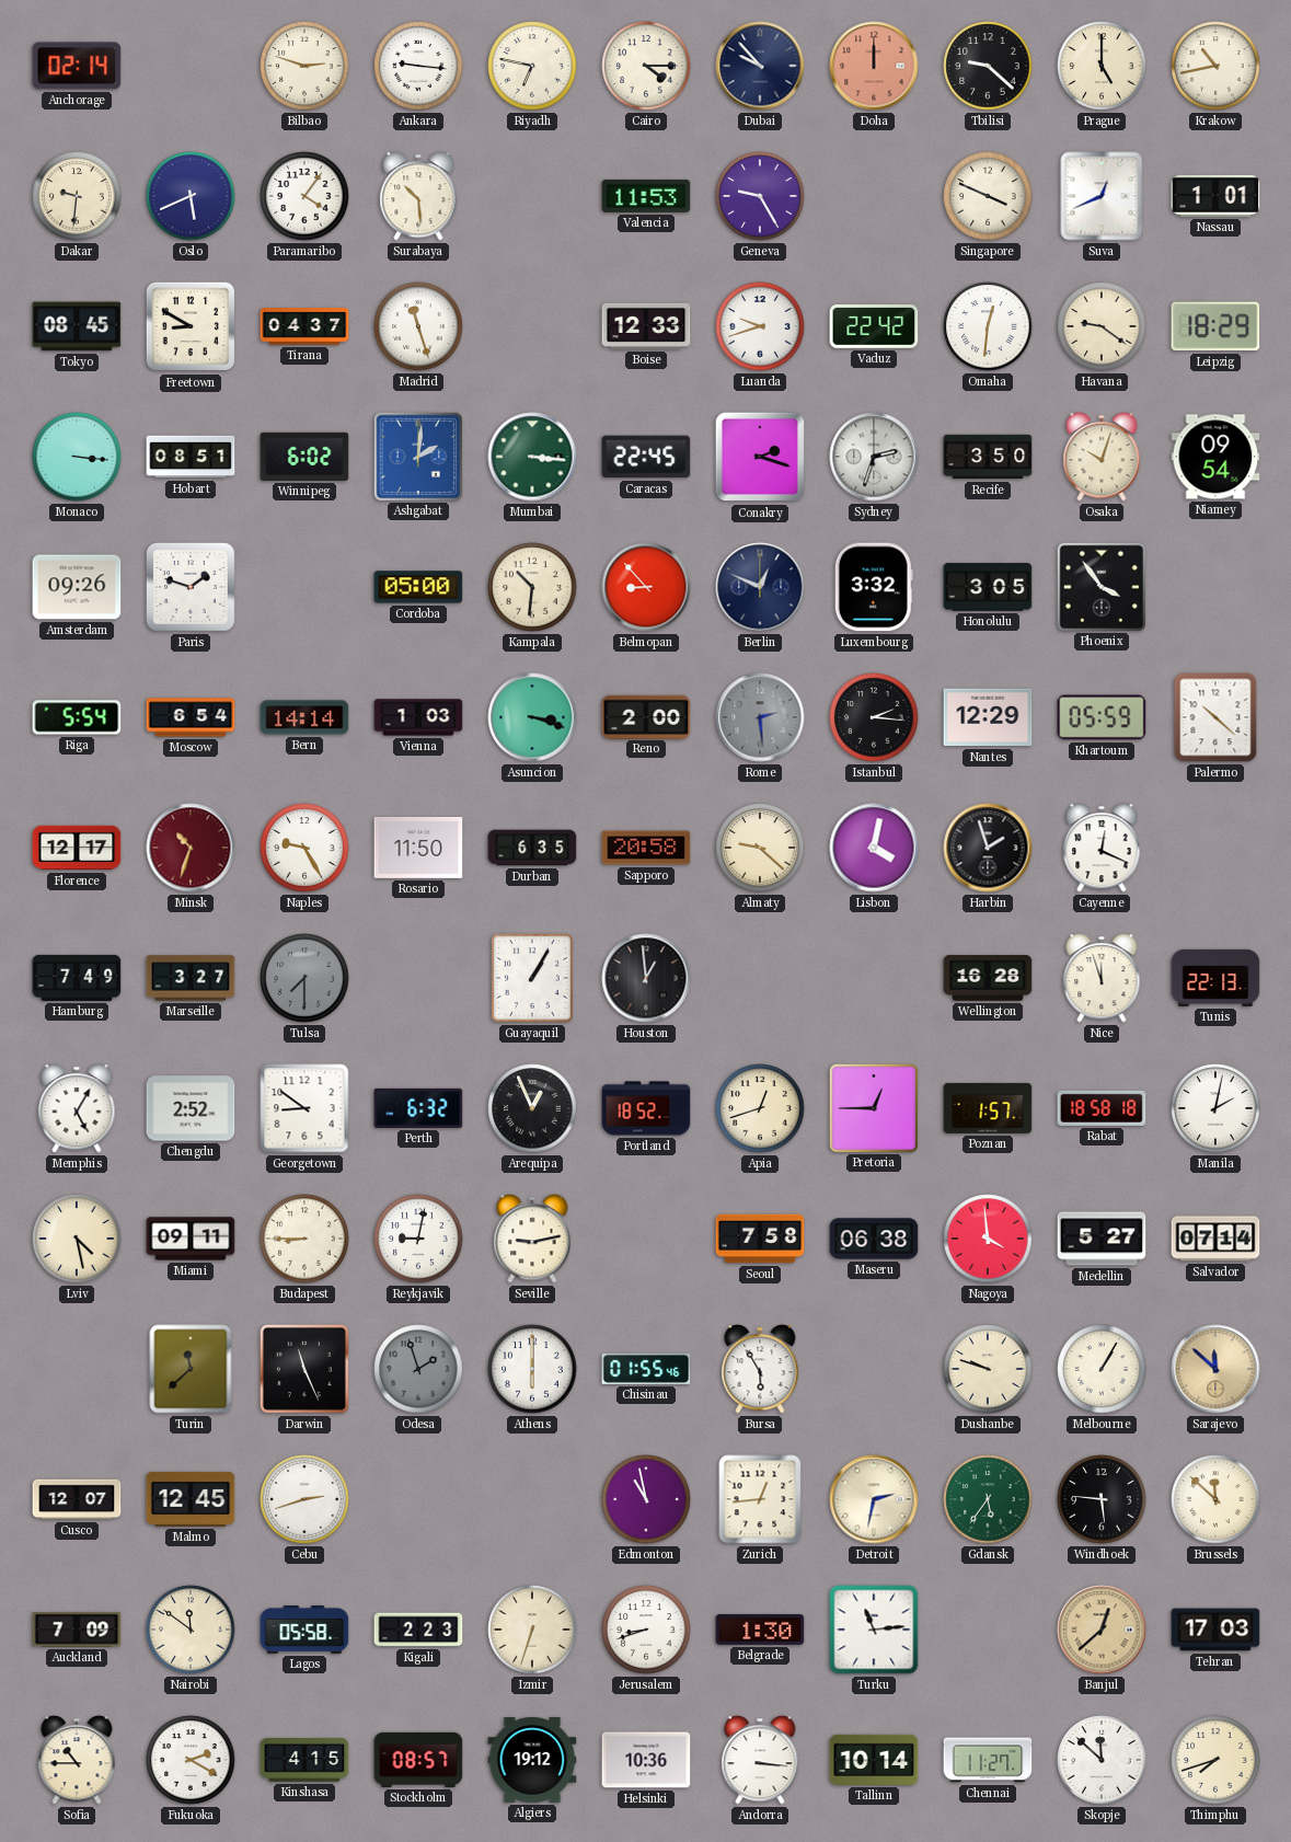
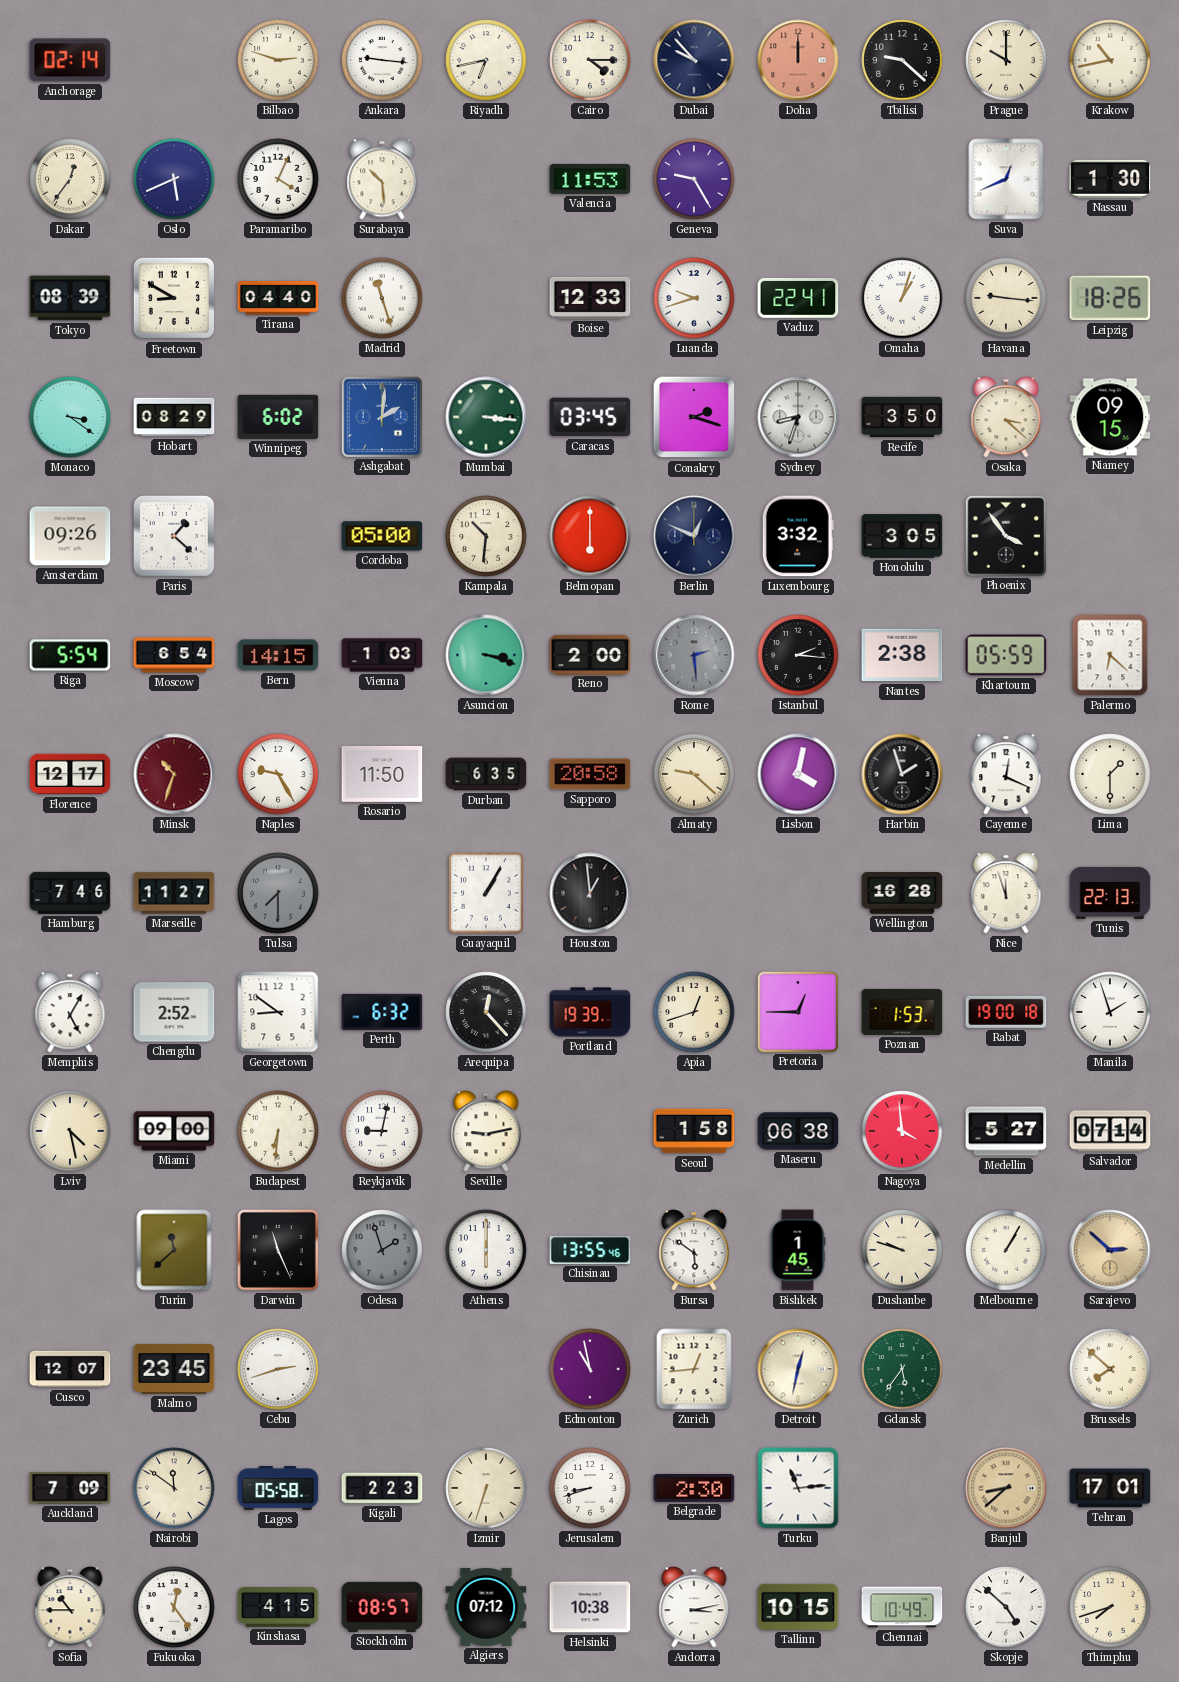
Riyadh: 6:47 -> 6:43 (486, 60)
Prague: 5:00 -> 10:00 (1006, 60)
Dakar: 9:31 -> 12:36 (70, 179)
Paramaribo: 4:06 -> 4:04 (278, 179)
Singapore: 3:49 -> none (988, 196)
Nassau: 1:01 -> 1:30 (1110, 179)
Tokyo: 08:45 -> 08:39 (70, 298)
Tirana: 04:37 -> 04:40 (278, 298)
Vaduz: 22:42 -> 22:41 (798, 298)
Omaha: 12:31 -> 1:03 (902, 298)
Havana: 9:21 -> 9:16 (1006, 298)
Leipzig: 18:29 -> 18:26 (1110, 298)
Monaco: 3:16 -> 3:21 (70, 417)
Hobart: 08:51 -> 08:29 (174, 417)
Caracas: 22:45 -> 03:45 (590, 417)
Sydney: 2:33 -> 8:33 (798, 417)
Osaka: 10:03 -> 3:22 (1006, 417)
Niamey: 09:54 -> 09:15 (1110, 417)
Paris: 1:48 -> 1:22 (175, 537)
Belmopan: 8:53 -> 6:00 (590, 536)
Bern: 14:14 -> 14:15 (278, 655)
Nantes: 12:29 -> 2:38 (902, 655)
Palermo: 10:22 -> 6:22 (1110, 655)
Lima: none -> 1:30 (1110, 774)
Hamburg: 7:49 -> 7:46 (70, 893)
Marseille: 3:27 -> 11:27 (174, 893)
Arequipa: 12:56 -> 12:23 (486, 1012)
Portland: 18:52 -> 19:39 (590, 1012)
Poznan: 1:57 -> 1:53 (902, 1012)
Rabat: 18:58 -> 19:00 (1006, 1012)
Manila: 2:02 -> 1:57 (1110, 1012)
Miami: 09:11 -> 09:00 (174, 1131)
Budapest: 8:45 -> 6:31 (278, 1131)
Seoul: 7:58 -> 1:58 (694, 1131)
Chisinau: 01:55 -> 13:55 (590, 1250)
Bursa: 5:55 -> 5:51 (694, 1250)
Bishkek: none -> 1:45 (798, 1250)
Sarajevo: 11:52 -> 2:52 (1110, 1250)
Malmo: 12:45 -> 23:45 (174, 1369)
Detroit: 2:32 -> 12:32 (798, 1369)
Windhoek: 5:46 -> none (1102, 1499)
Brussels: 11:52 -> 7:52 (1110, 1369)
Belgrade: 1:30 -> 2:30 (694, 1488)
Banjul: 12:38 -> 8:38 (1006, 1488)
Tehran: 17:03 -> 17:01 (1110, 1488)
Fukuoka: 2:20 -> 12:24 (174, 1607)
Algiers: 19:12 -> 07:12 (486, 1607)
Helsinki: 10:36 -> 10:38 (590, 1607)
Andorra: 3:16 -> 3:13 (694, 1607)
Tallinn: 10:14 -> 10:15 (798, 1607)
Chennai: 11:27 -> 10:49 (902, 1607)
Skopje: 11:52 -> 4:52 (1006, 1607)
